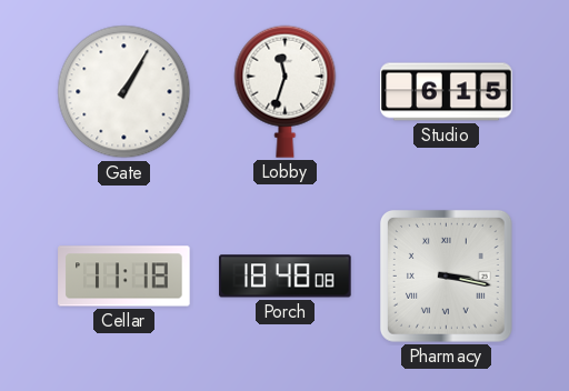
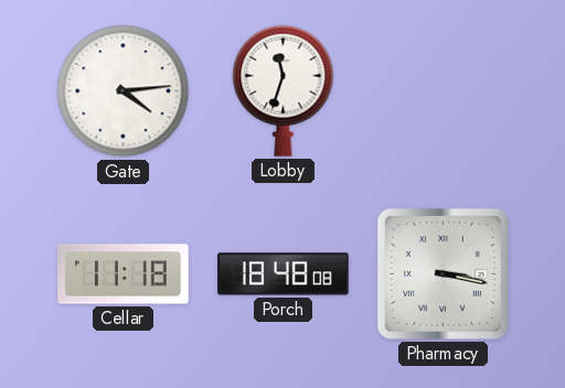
Gate: 1:05 -> 4:14 (124, 91)
Studio: 6:15 -> none (447, 92)
